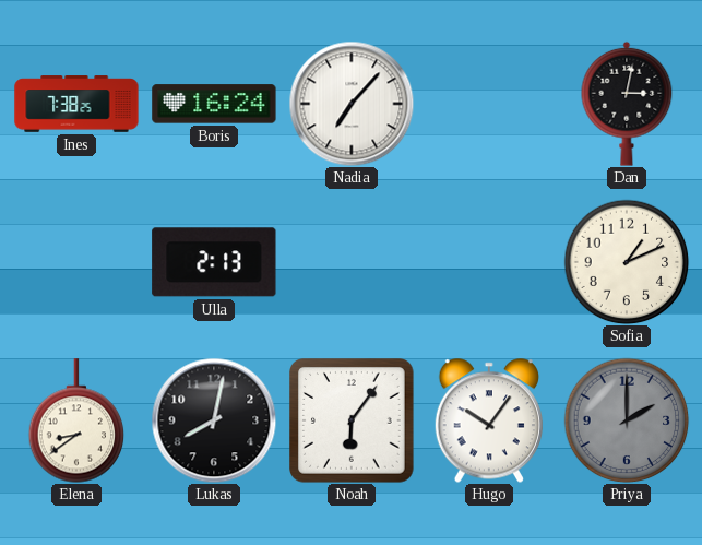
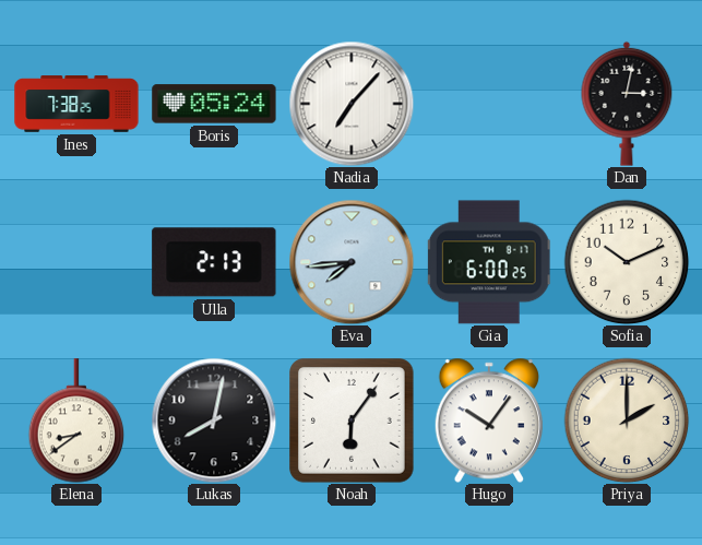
Boris: 16:24 -> 05:24 (214, 104)
Eva: none -> 7:44 (352, 262)
Gia: none -> 6:00 (489, 262)
Sofia: 1:11 -> 10:11 (627, 262)
Priya dial: grey -> cream (627, 420)
